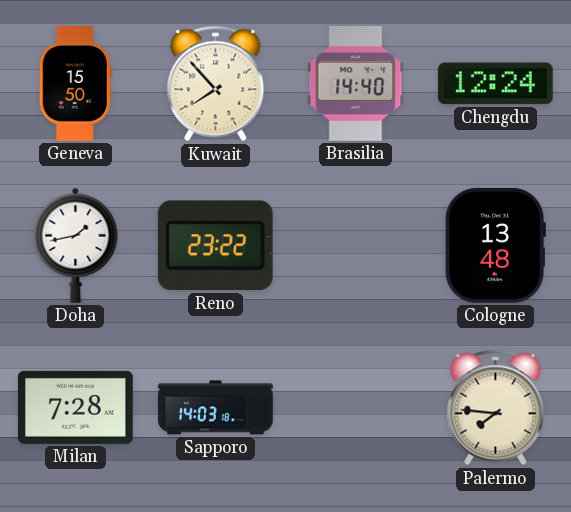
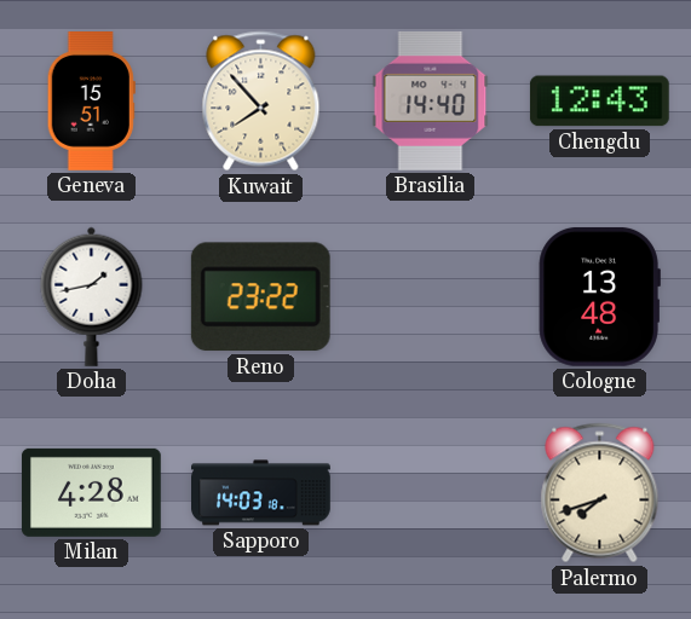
Geneva: 15:50 -> 15:51 (91, 102)
Chengdu: 12:24 -> 12:43 (599, 102)
Milan: 7:28 -> 4:28 (91, 492)
Palermo: 7:46 -> 7:42 (600, 493)
